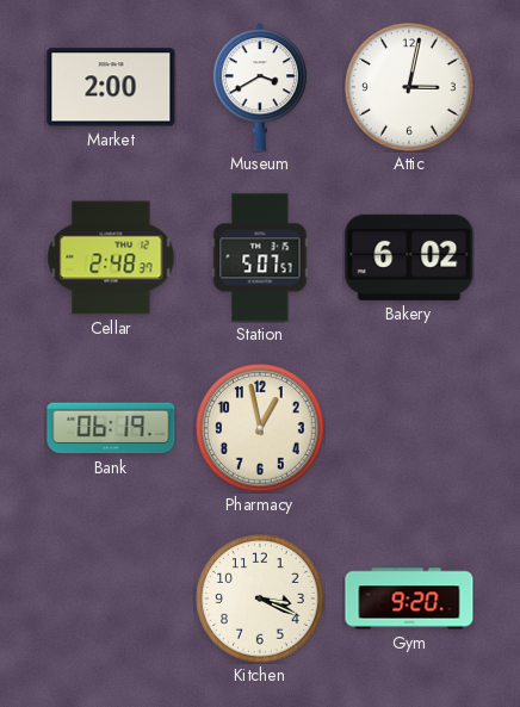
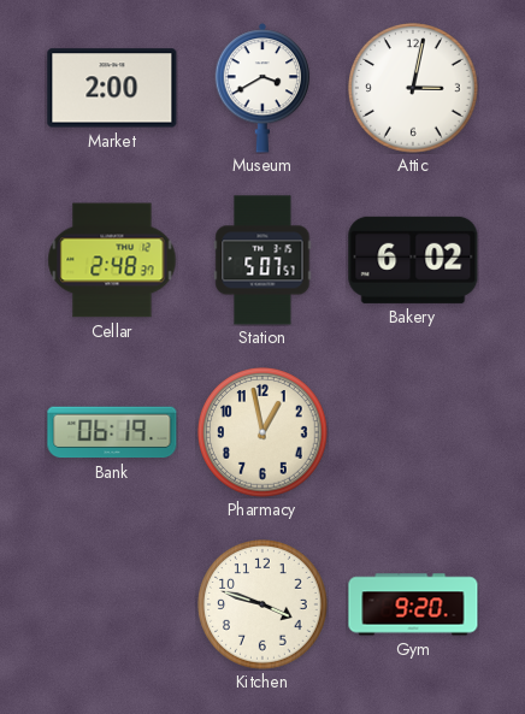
Kitchen: 3:19 -> 3:48 (262, 604)
